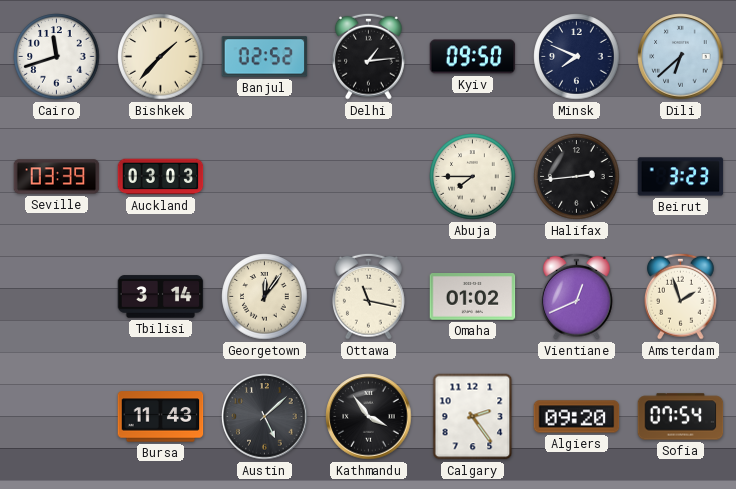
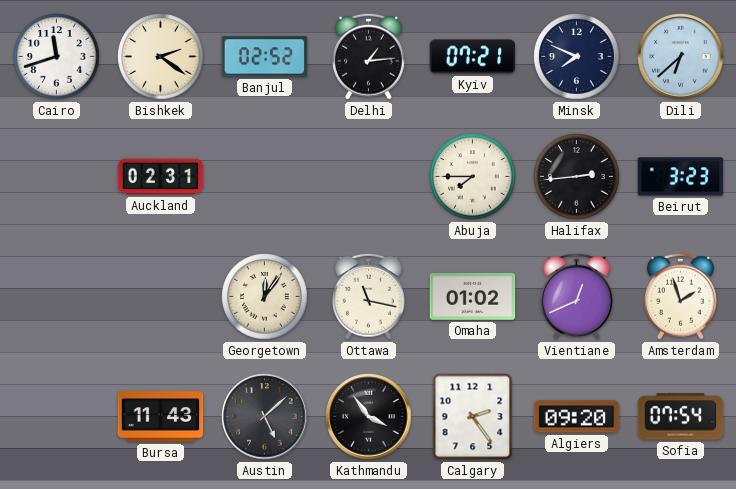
Bishkek: 1:37 -> 2:21 (161, 57)
Kyiv: 09:50 -> 07:21 (473, 57)
Seville: 03:39 -> none (57, 177)
Auckland: 03:03 -> 02:31 (161, 177)
Tbilisi: 3:14 -> none (161, 297)
